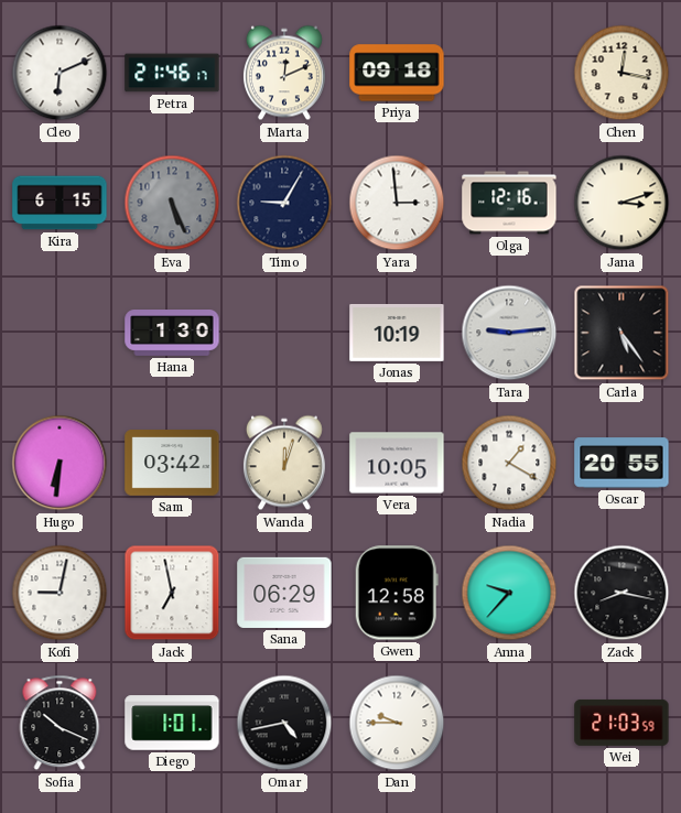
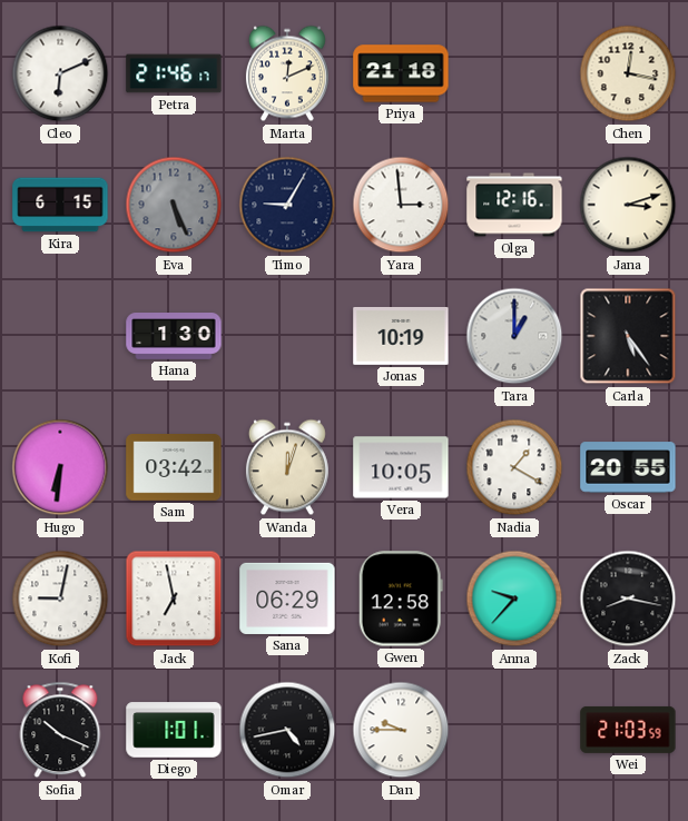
Priya: 09:18 -> 21:18 (401, 73)
Tara: 9:14 -> 1:00 (514, 336)
